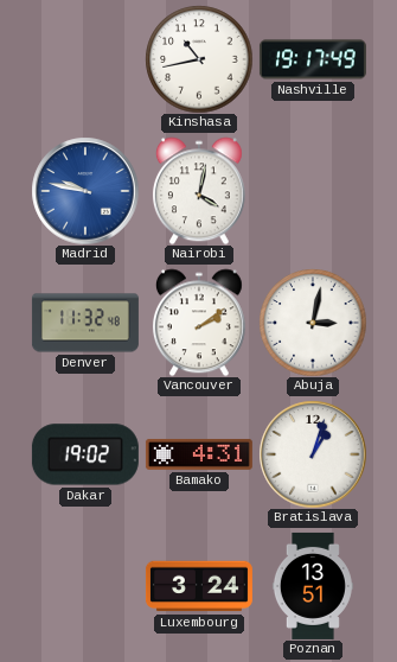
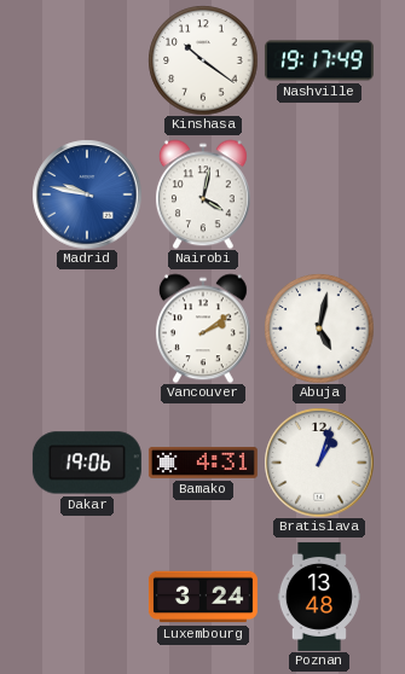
Kinshasa: 10:43 -> 10:21 (203, 60)
Denver: 11:32 -> none (85, 323)
Abuja: 3:02 -> 5:02 (319, 329)
Dakar: 19:02 -> 19:06 (87, 463)
Poznan: 13:51 -> 13:48 (319, 597)
